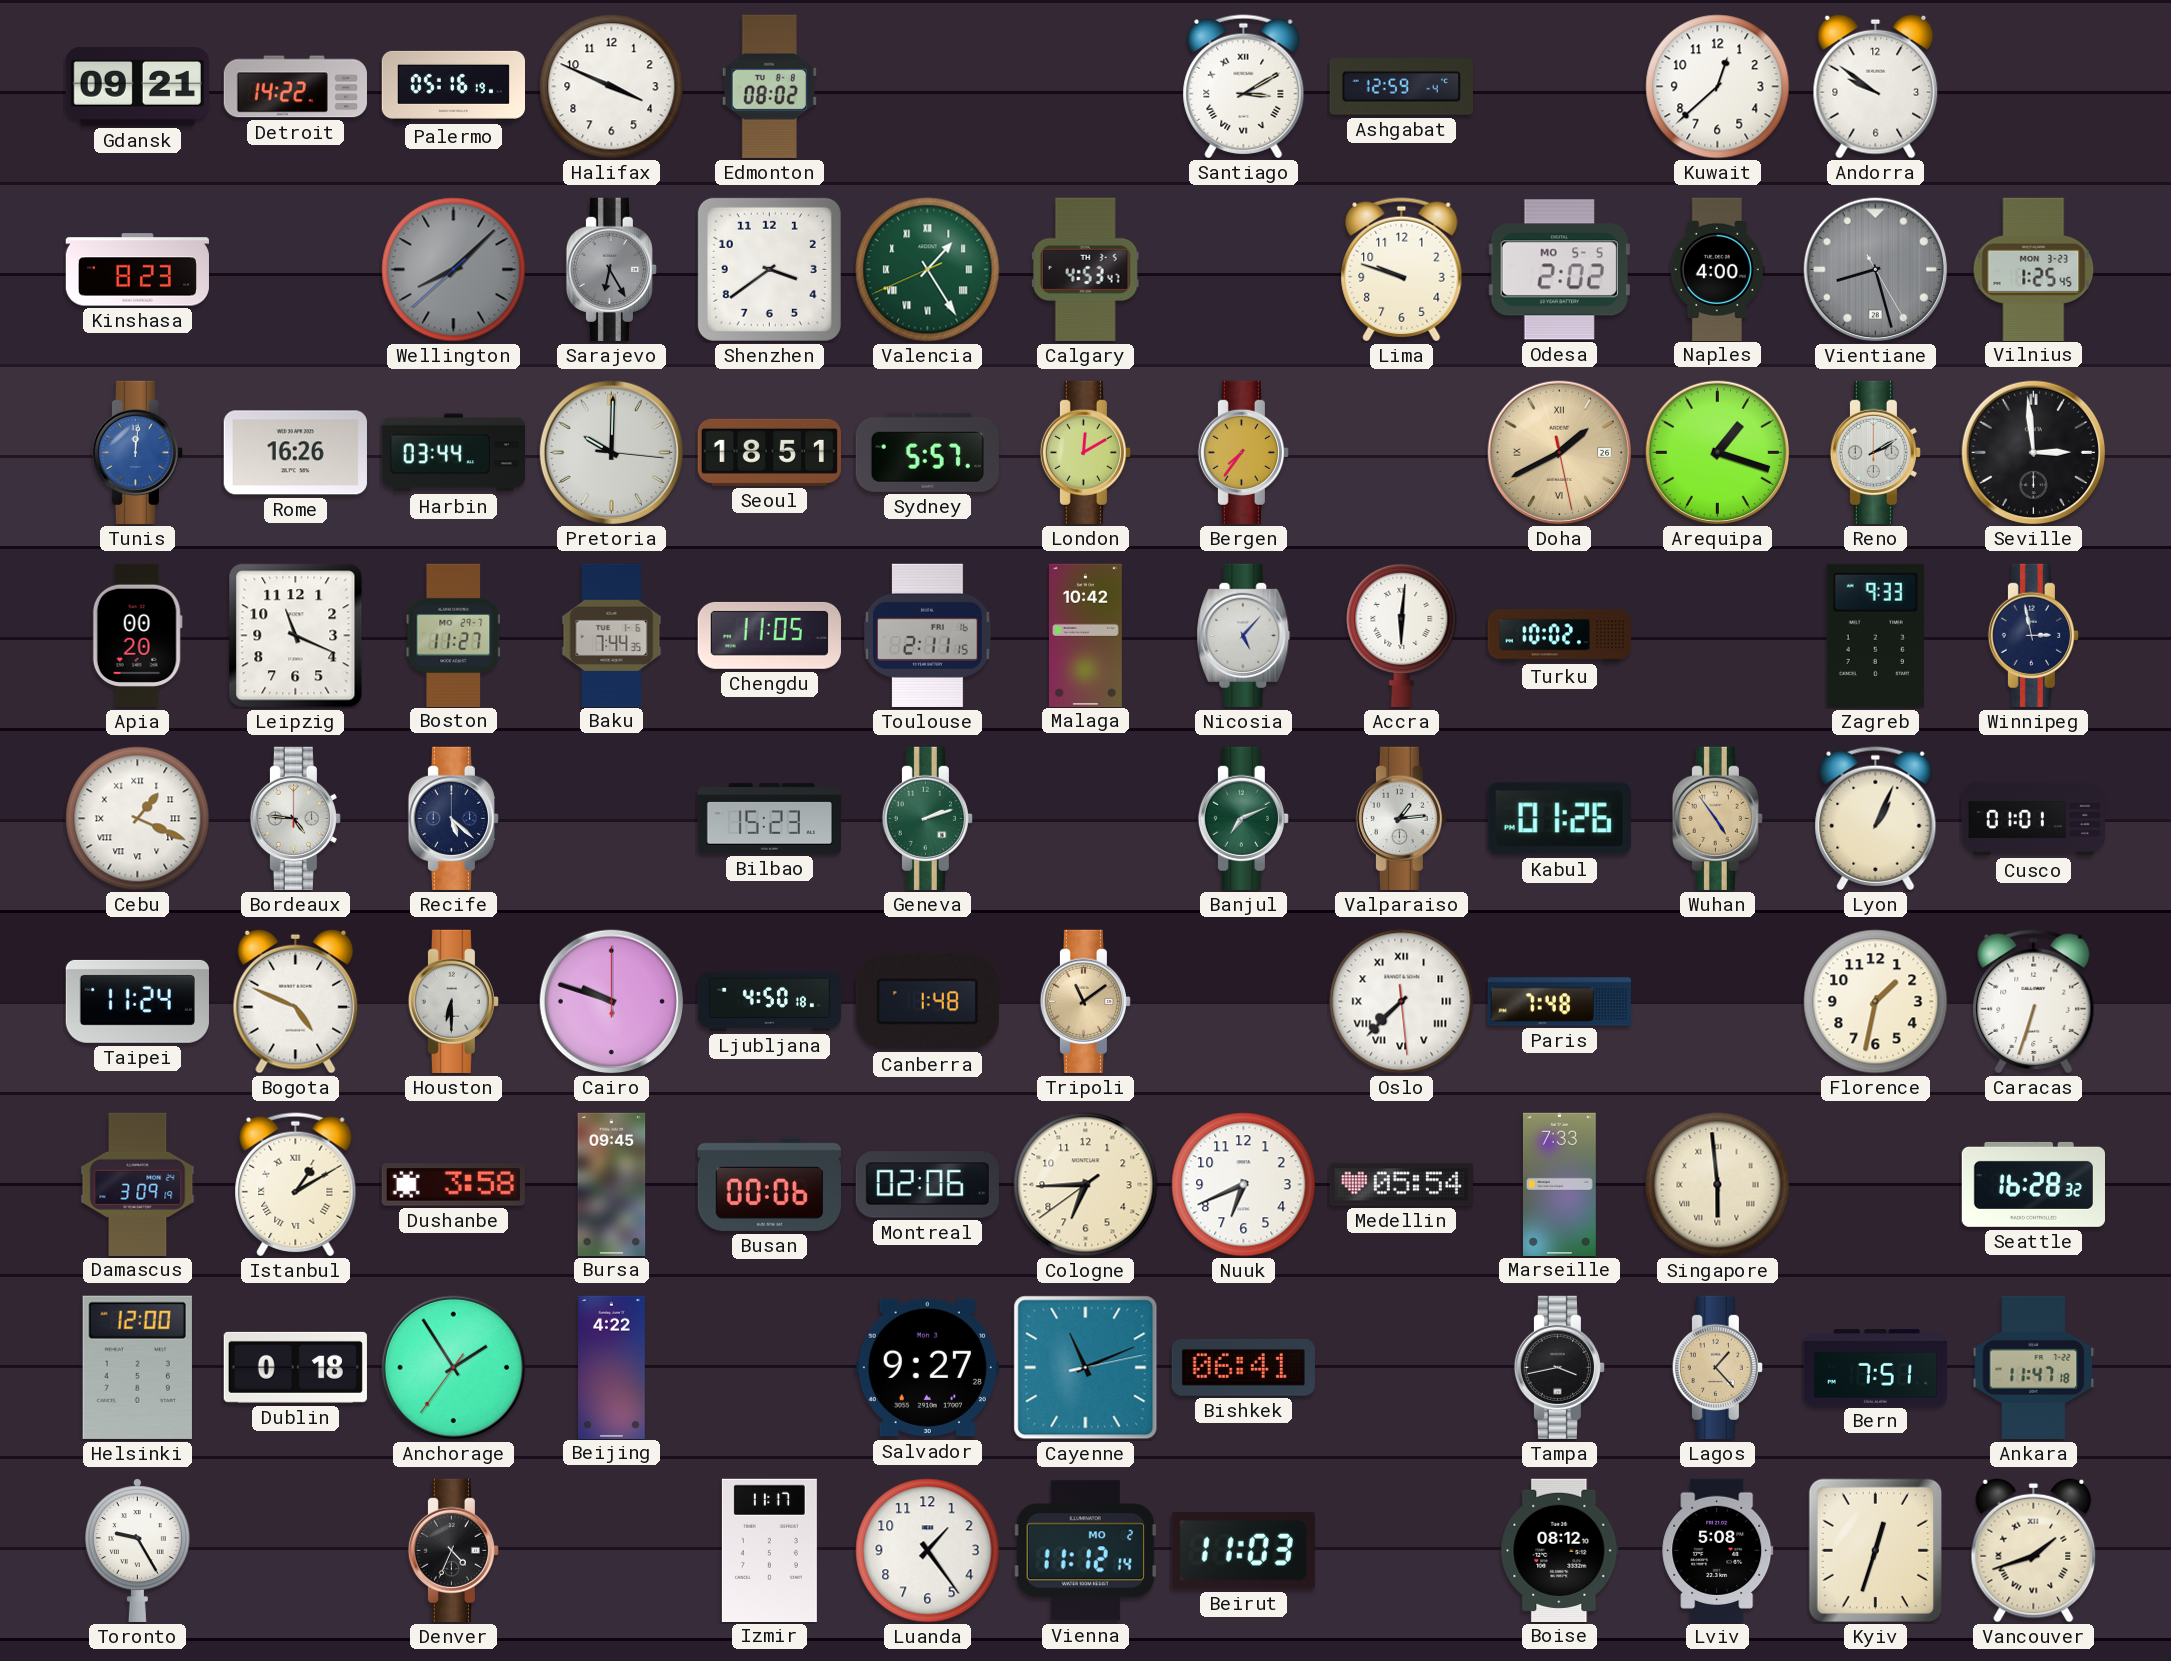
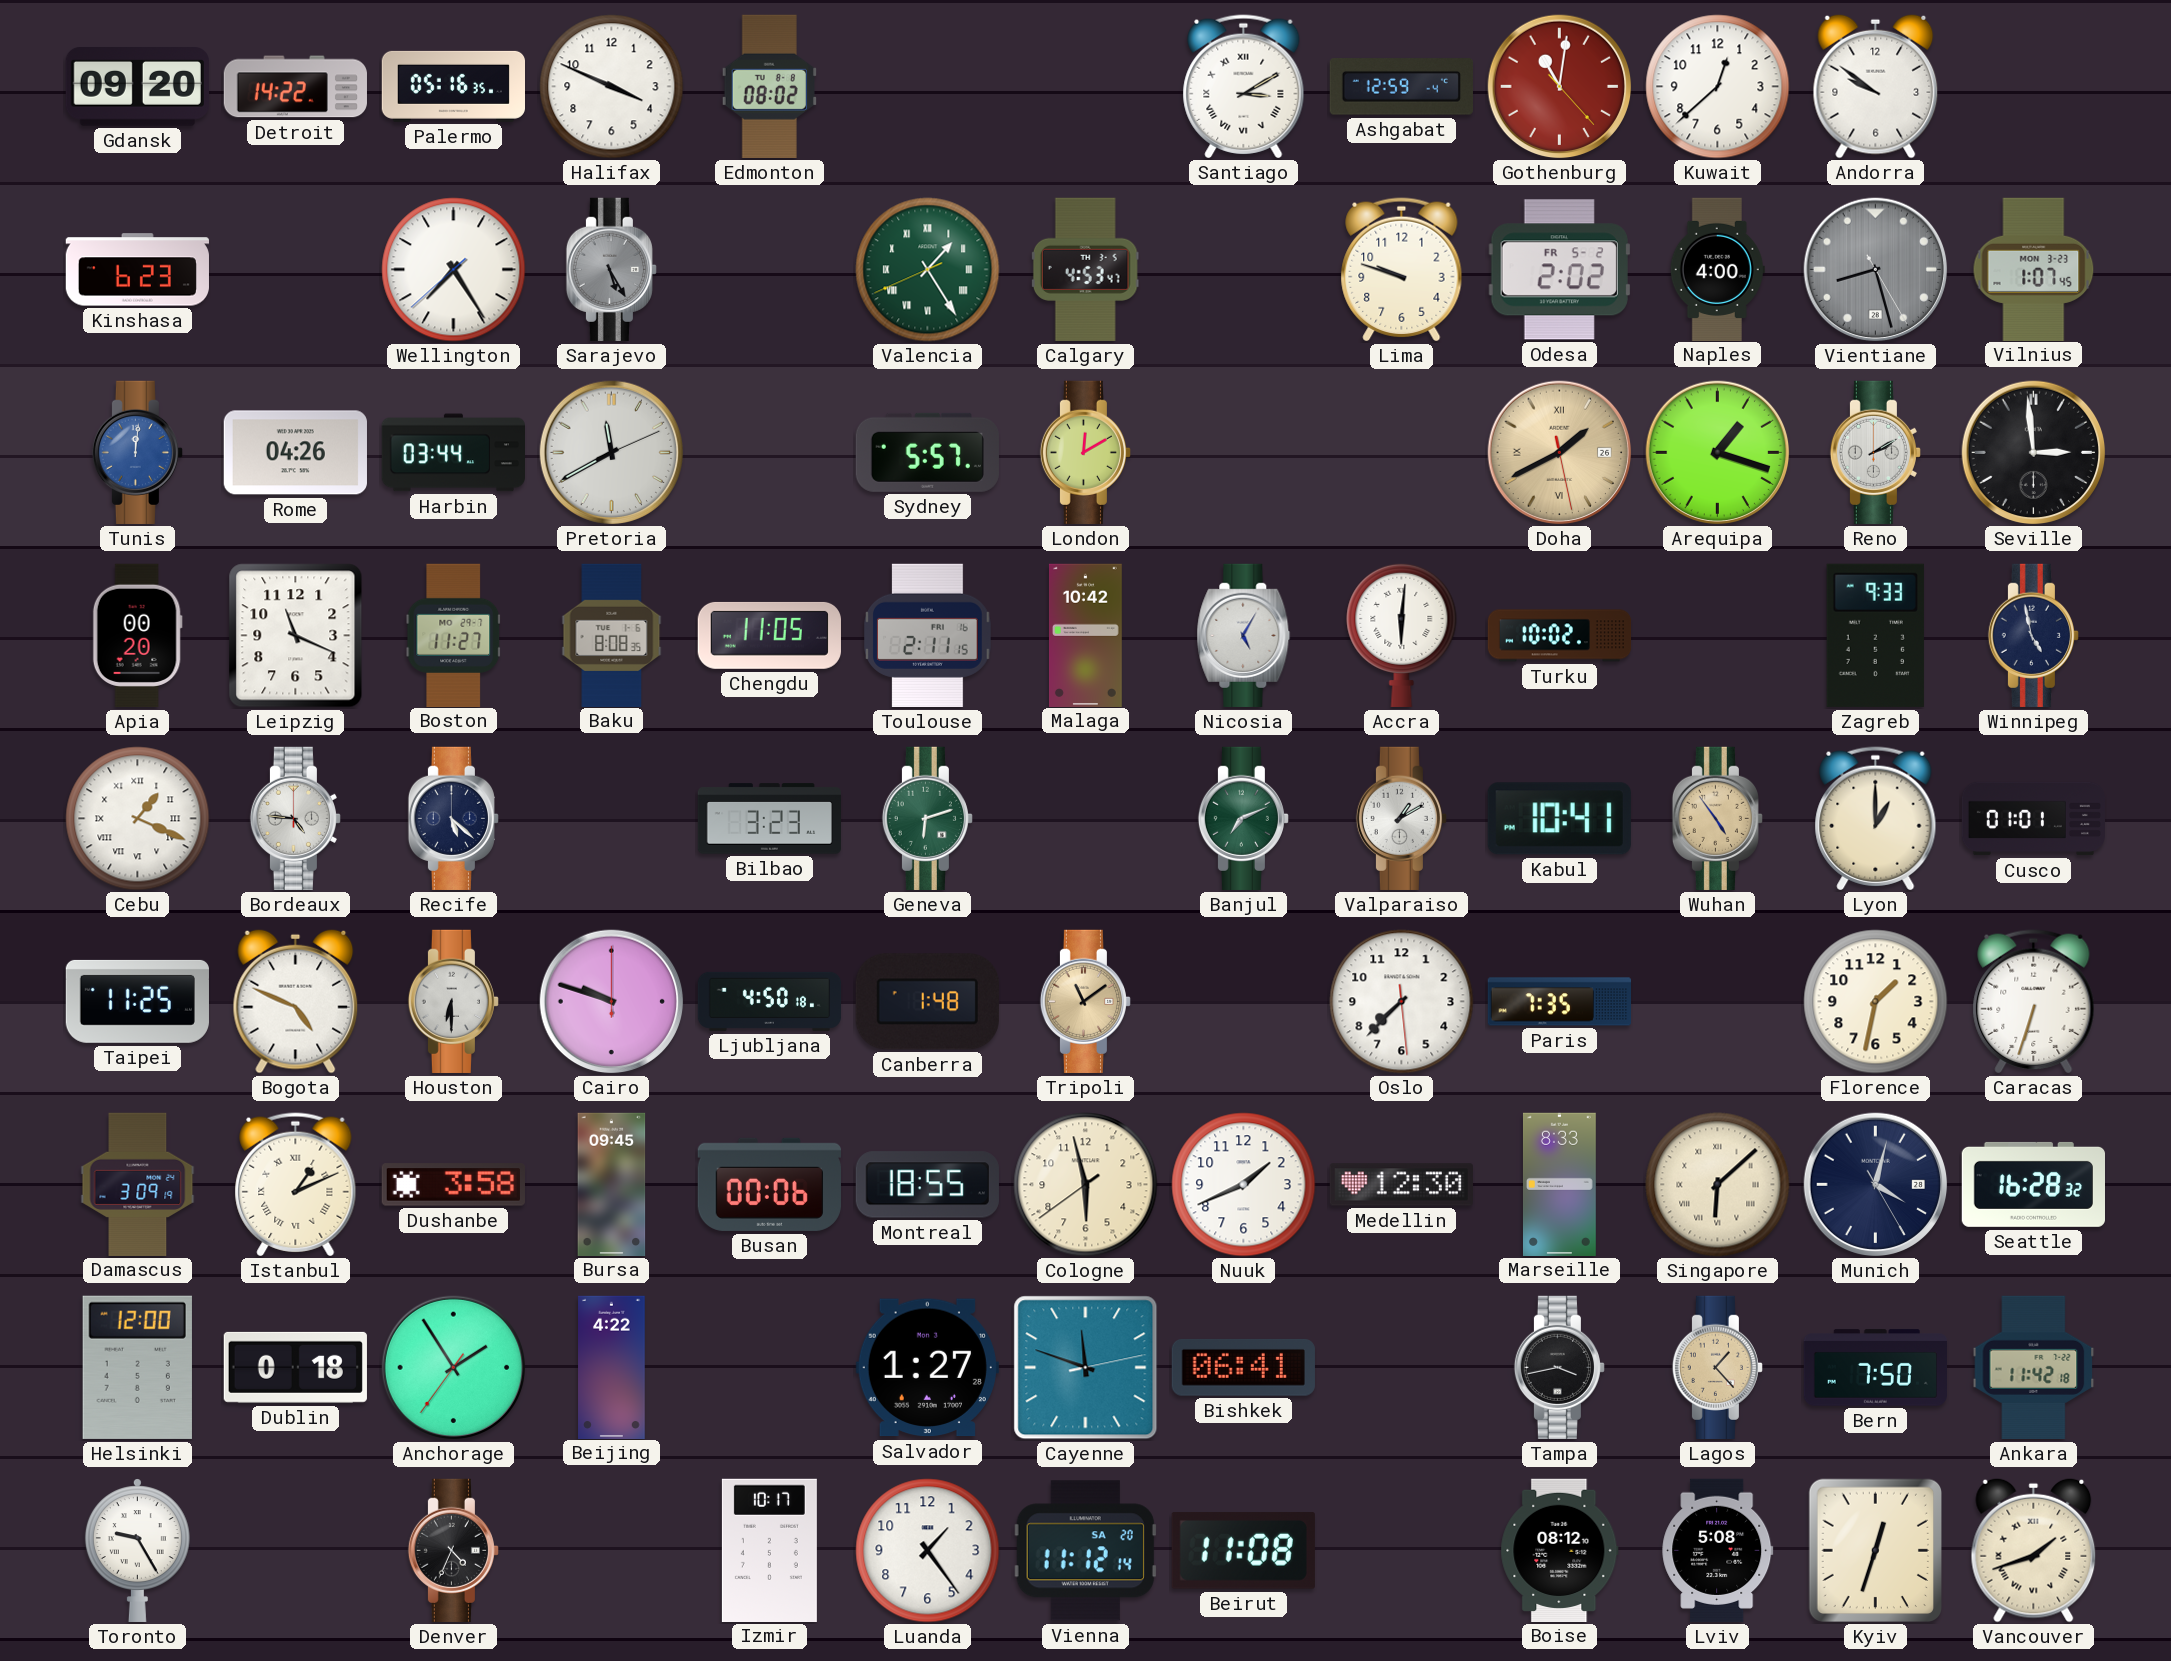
Gdansk: 09:21 -> 09:20 (137, 87)
Palermo: 05:16:19 -> 05:16:35 (453, 86)
Gothenburg: none -> 11:01 (1560, 87)
Kinshasa: 8:23 -> 6:23 (137, 270)
Wellington: 8:07 -> 7:24 (454, 270)
Wellington dial: grey -> white (454, 270)
Sarajevo: 6:25 -> 5:25 (611, 269)
Shenzhen: 3:39 -> none (769, 269)
Odesa date: MO 5-5 -> FR 5-2 (1559, 270)
Vilnius: 1:25 -> 1:07 (2034, 269)
Rome: 16:26 -> 04:26 (295, 453)
Pretoria: 10:00 -> 11:40 (612, 453)
Seoul: 18:51 -> none (769, 452)
Bergen: 7:36 -> none (1243, 452)
Baku: 7:44 -> 8:08 (612, 635)
Nicosia: 5:07 -> 5:05 (1244, 635)
Winnipeg: 2:58 -> 4:58 (2033, 635)
Bilbao: 15:23 -> 3:23 (769, 819)
Geneva: 2:12 -> 6:12 (927, 818)
Valparaiso: 1:14 -> 1:10 (1401, 818)
Kabul: 01:26 -> 10:41 (1559, 819)
Lyon: 1:04 -> 1:00 (1876, 819)
Taipei: 11:24 -> 11:25 (137, 1001)
Oslo numerals: Roman -> Arabic (1402, 1002)
Paris: 7:48 -> 7:35 (1559, 1002)
Istanbul: 1:10 -> 1:11 (296, 1185)
Montreal: 02:06 -> 18:55 (927, 1185)
Cologne: 6:44 -> 5:57 (1086, 1185)
Nuuk: 6:41 -> 1:41 (1244, 1185)
Medellin: 05:54 -> 12:30 (1401, 1185)
Marseille: 7:33 -> 8:33 (1559, 1184)
Singapore: 5:59 -> 6:08 (1718, 1185)
Munich: none -> 4:02 (1876, 1185)
Salvador: 9:27 -> 1:27 (927, 1368)
Cayenne: 11:11 -> 11:48 (1086, 1368)
Bern: 7:51 -> 7:50 (1875, 1368)
Ankara: 11:47 -> 11:42 (2034, 1367)
Izmir: 11:17 -> 10:17 (769, 1550)
Vienna date: MO 2 -> SA 20 (1085, 1551)
Beirut: 11:03 -> 11:08 (1243, 1550)
